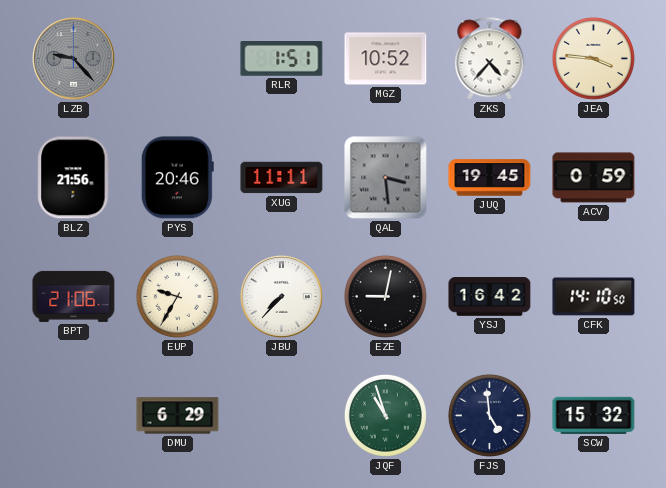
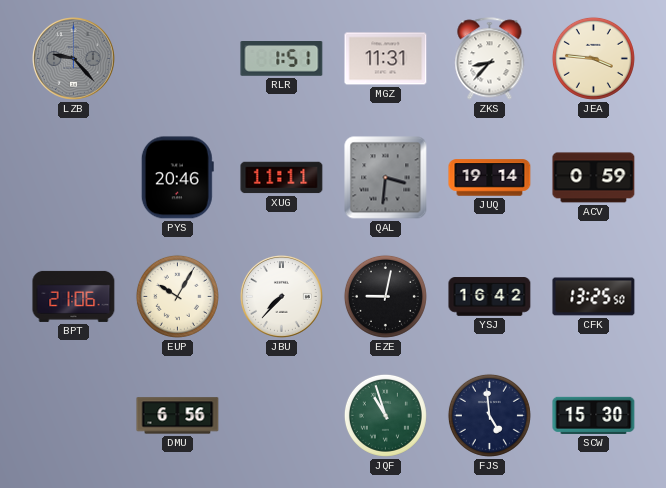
MGZ: 10:52 -> 11:31 (386, 59)
ZKS: 4:37 -> 8:37 (490, 59)
BLZ: 21:56 -> none (74, 178)
QAL: 3:29 -> 3:31 (386, 178)
JUQ: 19:45 -> 19:14 (490, 178)
EUP: 9:35 -> 10:05 (177, 296)
CFK: 14:10 -> 13:25 (594, 297)
DMU: 6:29 -> 6:56 (178, 416)
SCW: 15:32 -> 15:30 (594, 415)
